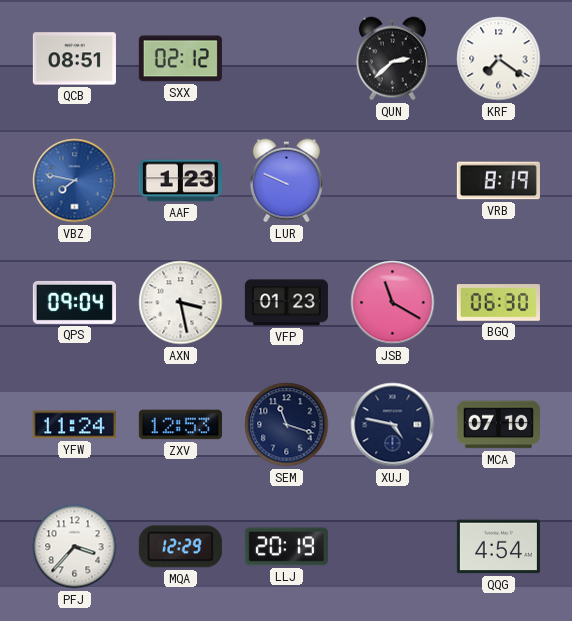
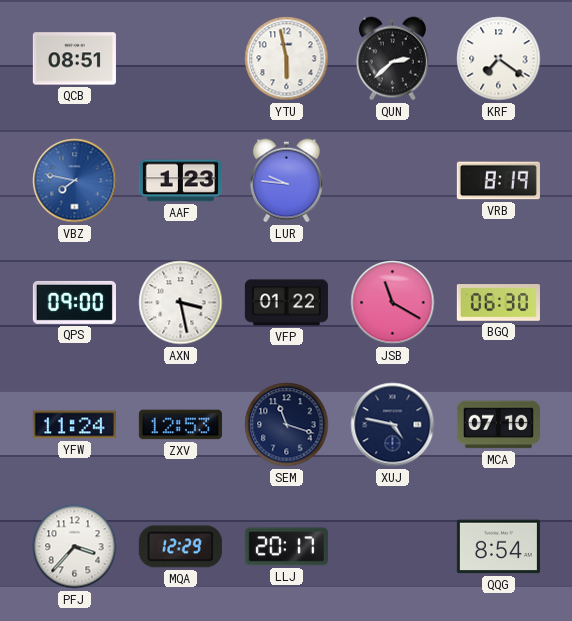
SXX: 02:12 -> none (180, 59)
YTU: none -> 5:58 (287, 59)
LUR: 9:49 -> 9:46 (286, 181)
QPS: 09:04 -> 09:00 (74, 302)
VFP: 01:23 -> 01:22 (286, 303)
LLJ: 20:19 -> 20:17 (286, 547)
QQG: 4:54 -> 8:54 (498, 547)
